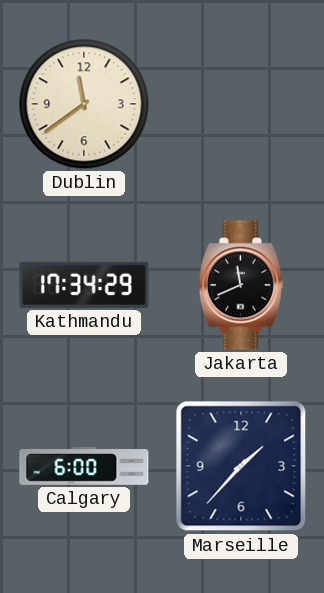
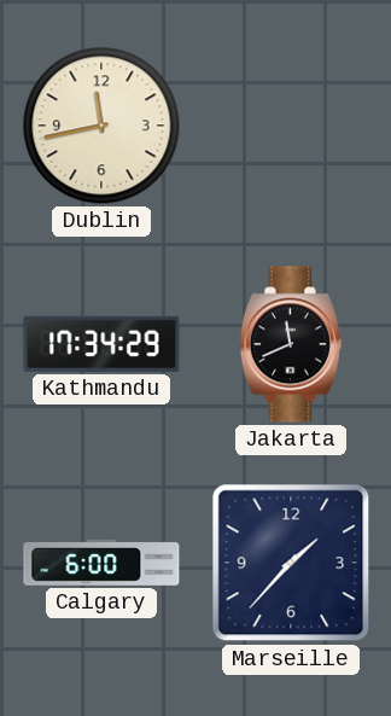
Dublin: 11:39 -> 11:43 (101, 126)
